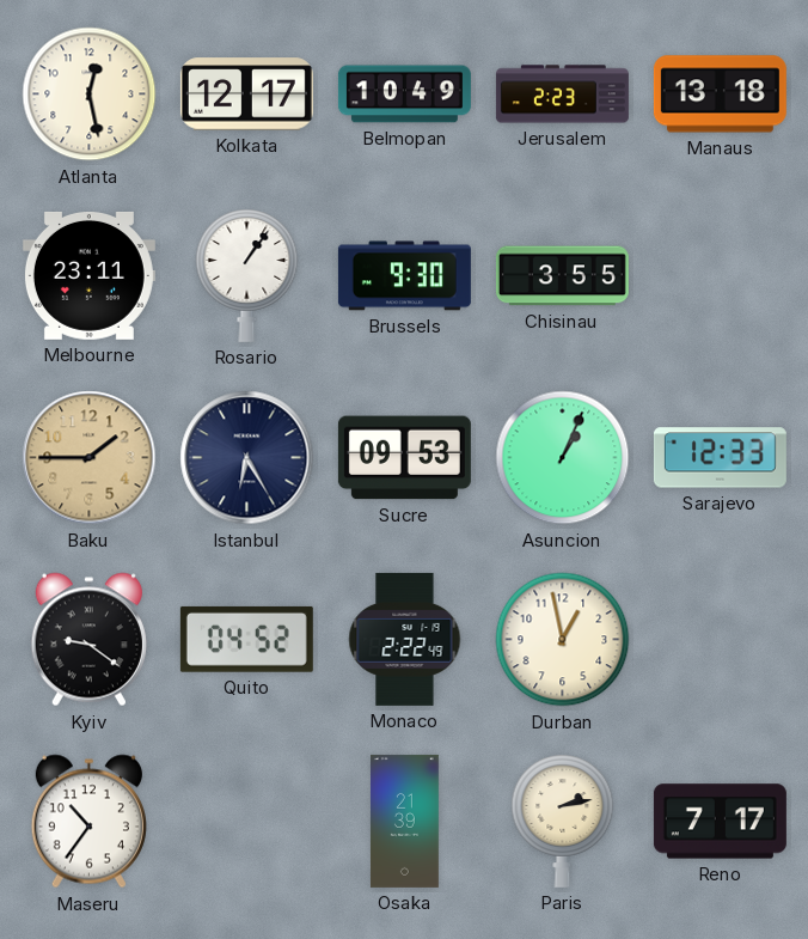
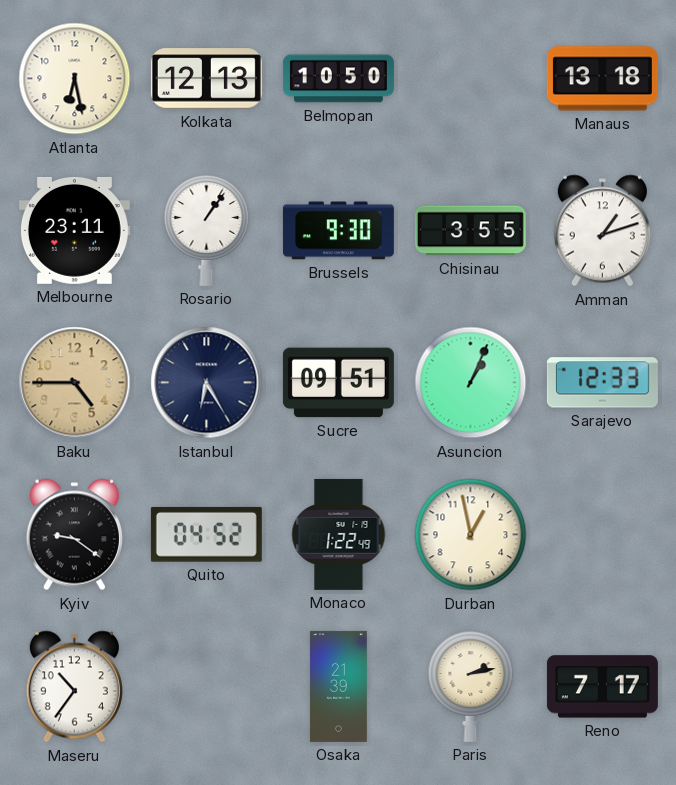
Atlanta: 12:28 -> 6:28 (75, 79)
Kolkata: 12:17 -> 12:13 (206, 79)
Belmopan: 10:49 -> 10:50 (338, 79)
Jerusalem: 2:23 -> none (562, 94)
Amman: none -> 1:12 (602, 231)
Baku: 1:45 -> 4:45 (75, 383)
Sucre: 09:53 -> 09:51 (338, 383)
Monaco: 2:22 -> 1:22 (339, 534)
